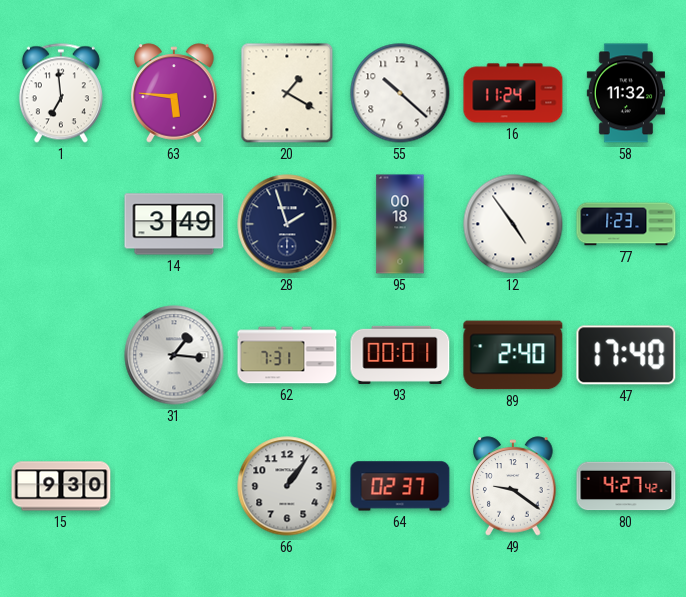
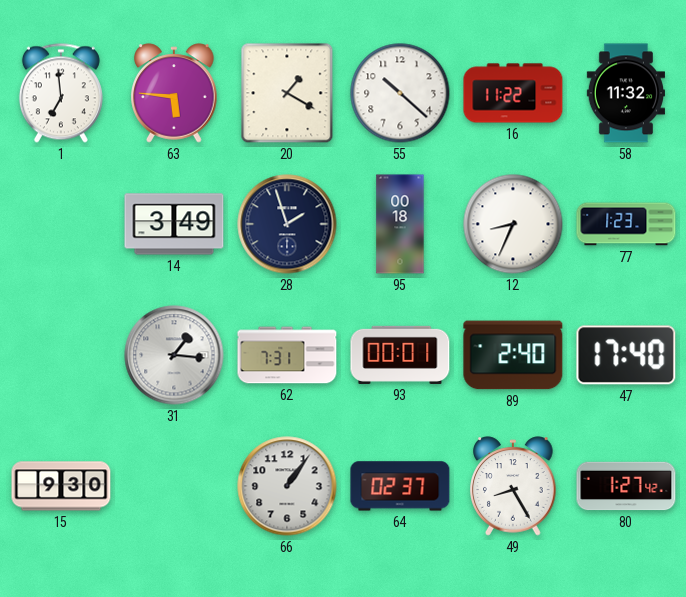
16: 11:24 -> 11:22 (513, 93)
12: 4:54 -> 8:34 (513, 224)
49: 9:21 -> 8:25 (513, 486)
80: 4:27 -> 1:27 (626, 486)
